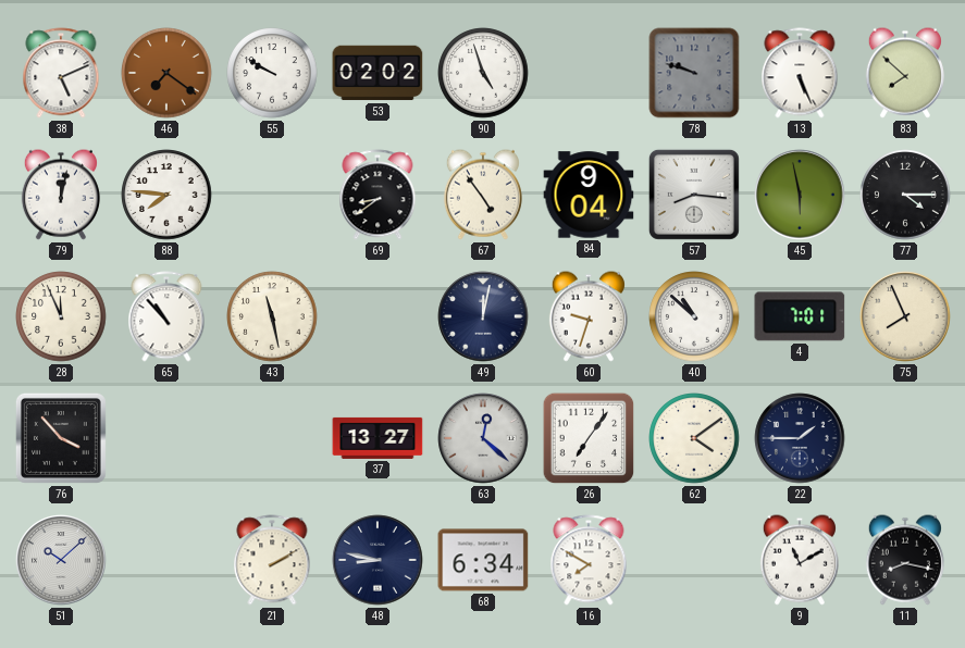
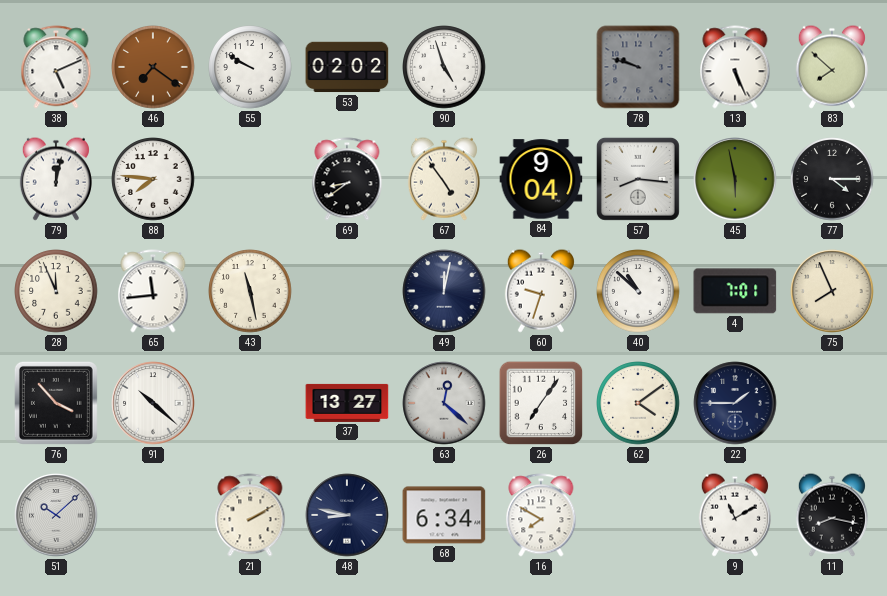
65: 10:53 -> 11:44 (153, 291)
91: none -> 10:22 (153, 403)
